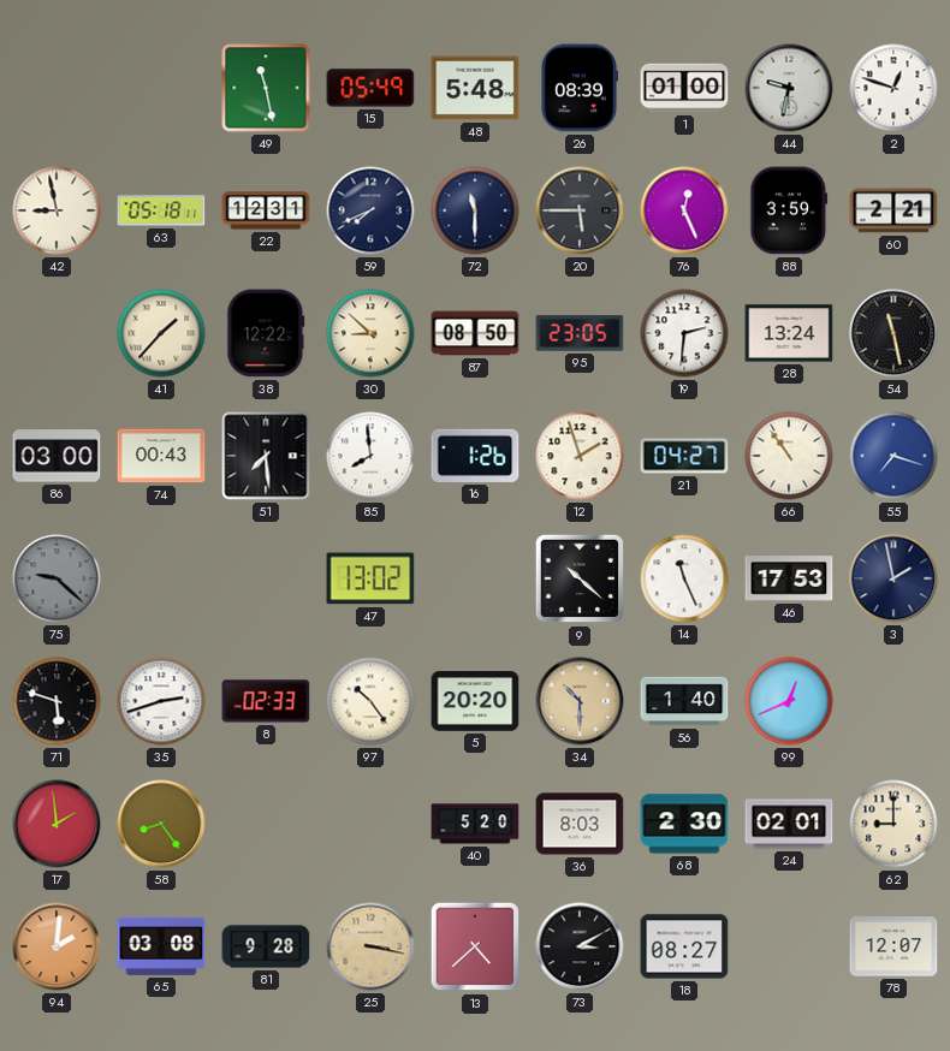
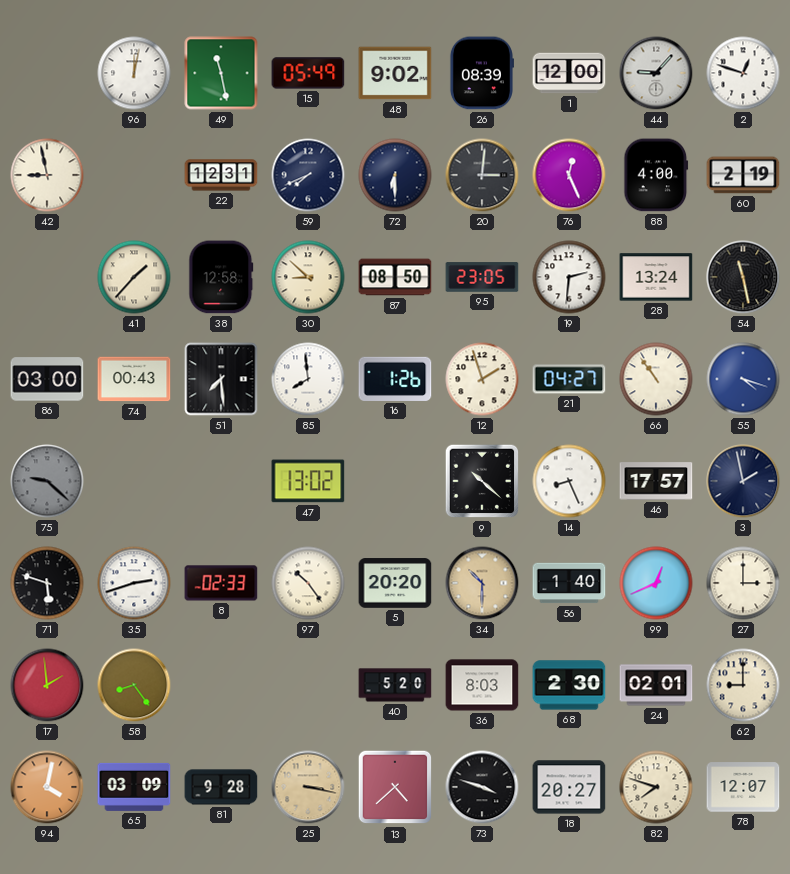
96: none -> 12:02 (134, 73)
48: 5:48 -> 9:02 (395, 73)
1: 01:00 -> 12:00 (569, 73)
44: 9:32 -> 9:07 (656, 73)
63: 05:18 -> none (161, 210)
72: 11:30 -> 6:30 (395, 175)
20: 5:45 -> 3:01 (482, 175)
88: 3:59 -> 4:00 (656, 175)
60: 2:21 -> 2:19 (743, 175)
38: 12:22 -> 12:58 (221, 277)
55: 7:18 -> 4:18 (743, 379)
14: 11:26 -> 8:26 (569, 481)
46: 17:53 -> 17:57 (656, 481)
27: none -> 3:00 (743, 583)
94: 2:01 -> 4:02 (47, 787)
65: 03:08 -> 03:09 (134, 787)
73: 3:10 -> 3:48 (482, 787)
18: 08:27 -> 20:27 (569, 787)
82: none -> 7:48 (656, 787)
